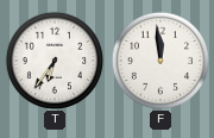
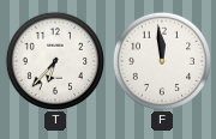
T: 6:36 -> 6:37 (54, 60)
